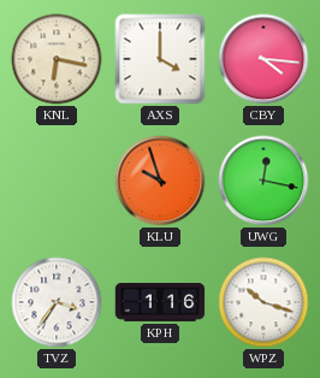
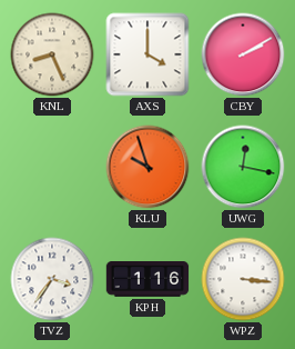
KNL: 6:17 -> 8:26 (52, 54)
CBY: 4:16 -> 2:10 (243, 54)
WPZ: 10:18 -> 3:16 (243, 279)
